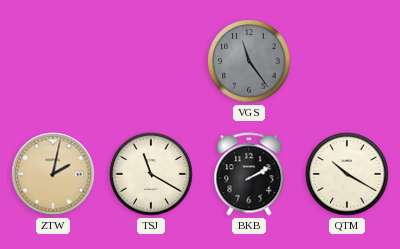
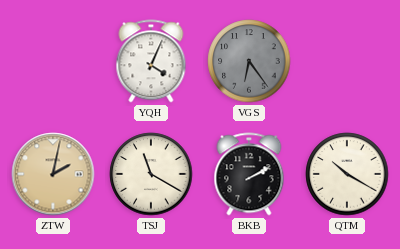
YQH: none -> 4:04 (151, 61)
VGS: 11:24 -> 6:24 (249, 61)
